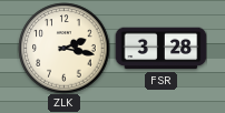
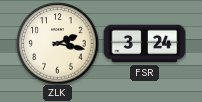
FSR: 3:28 -> 3:24 (144, 44)
